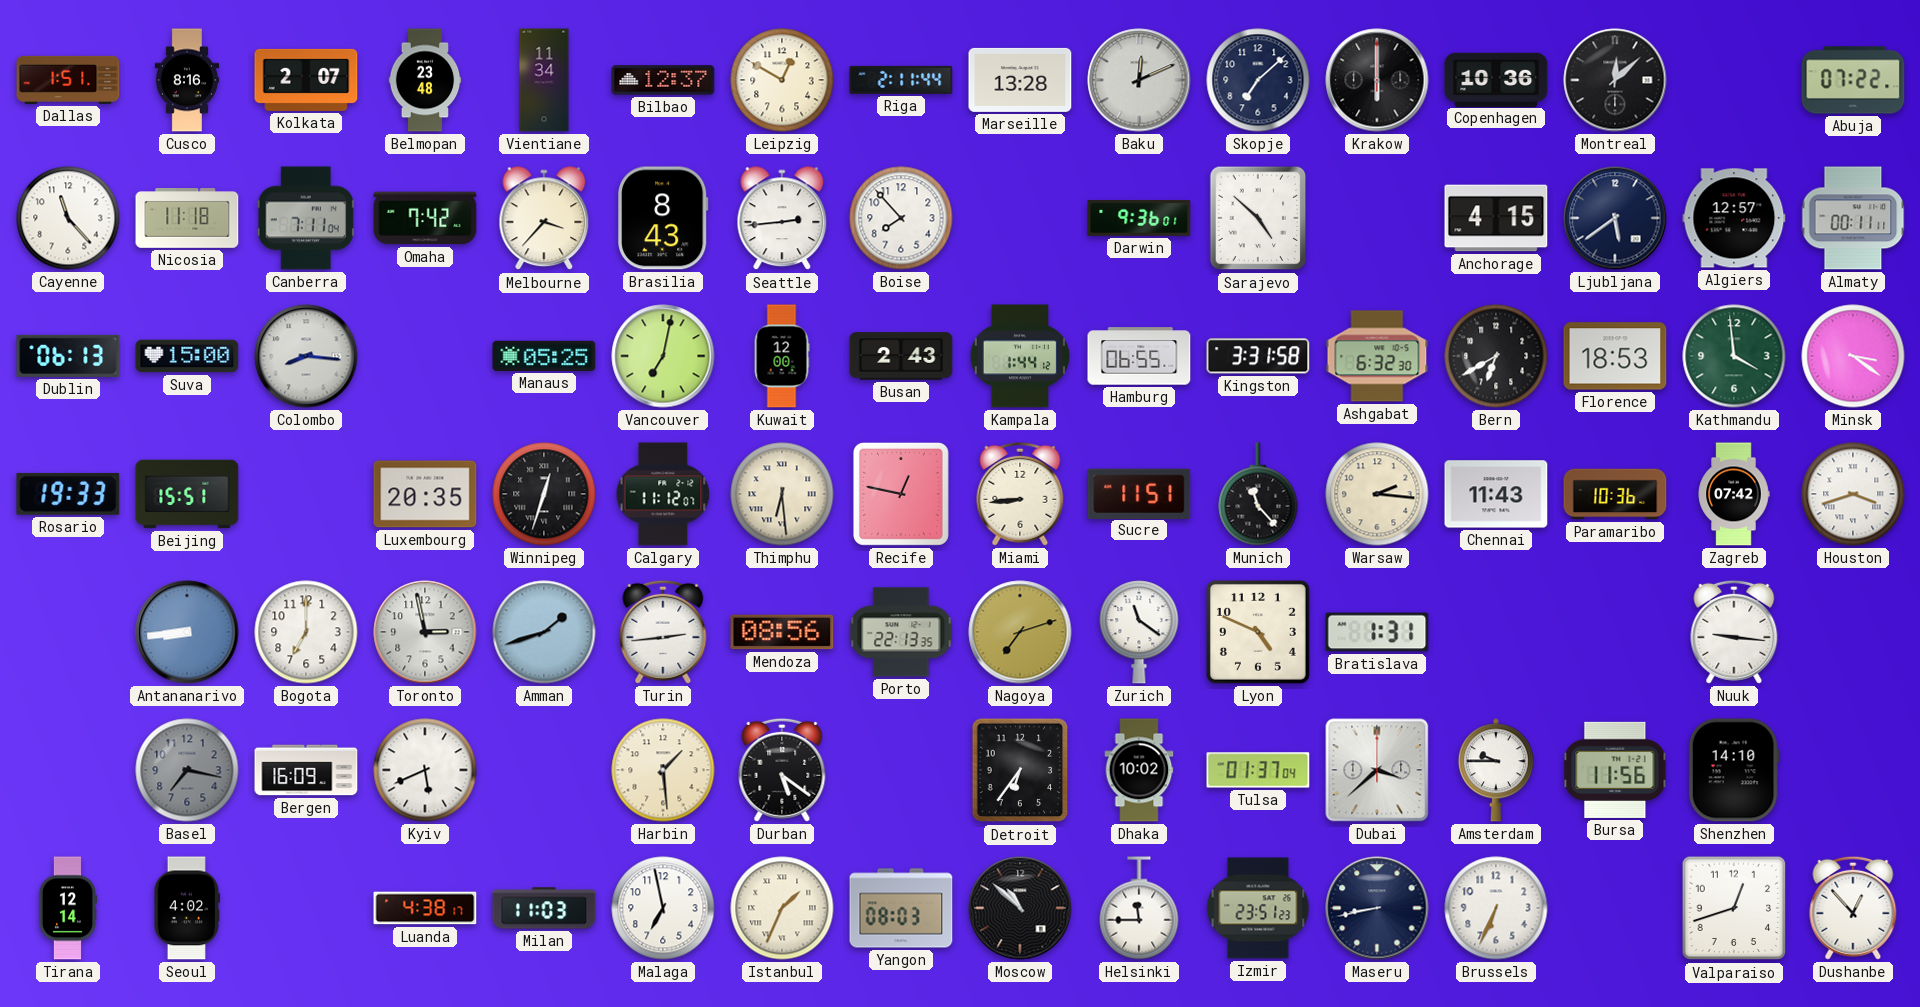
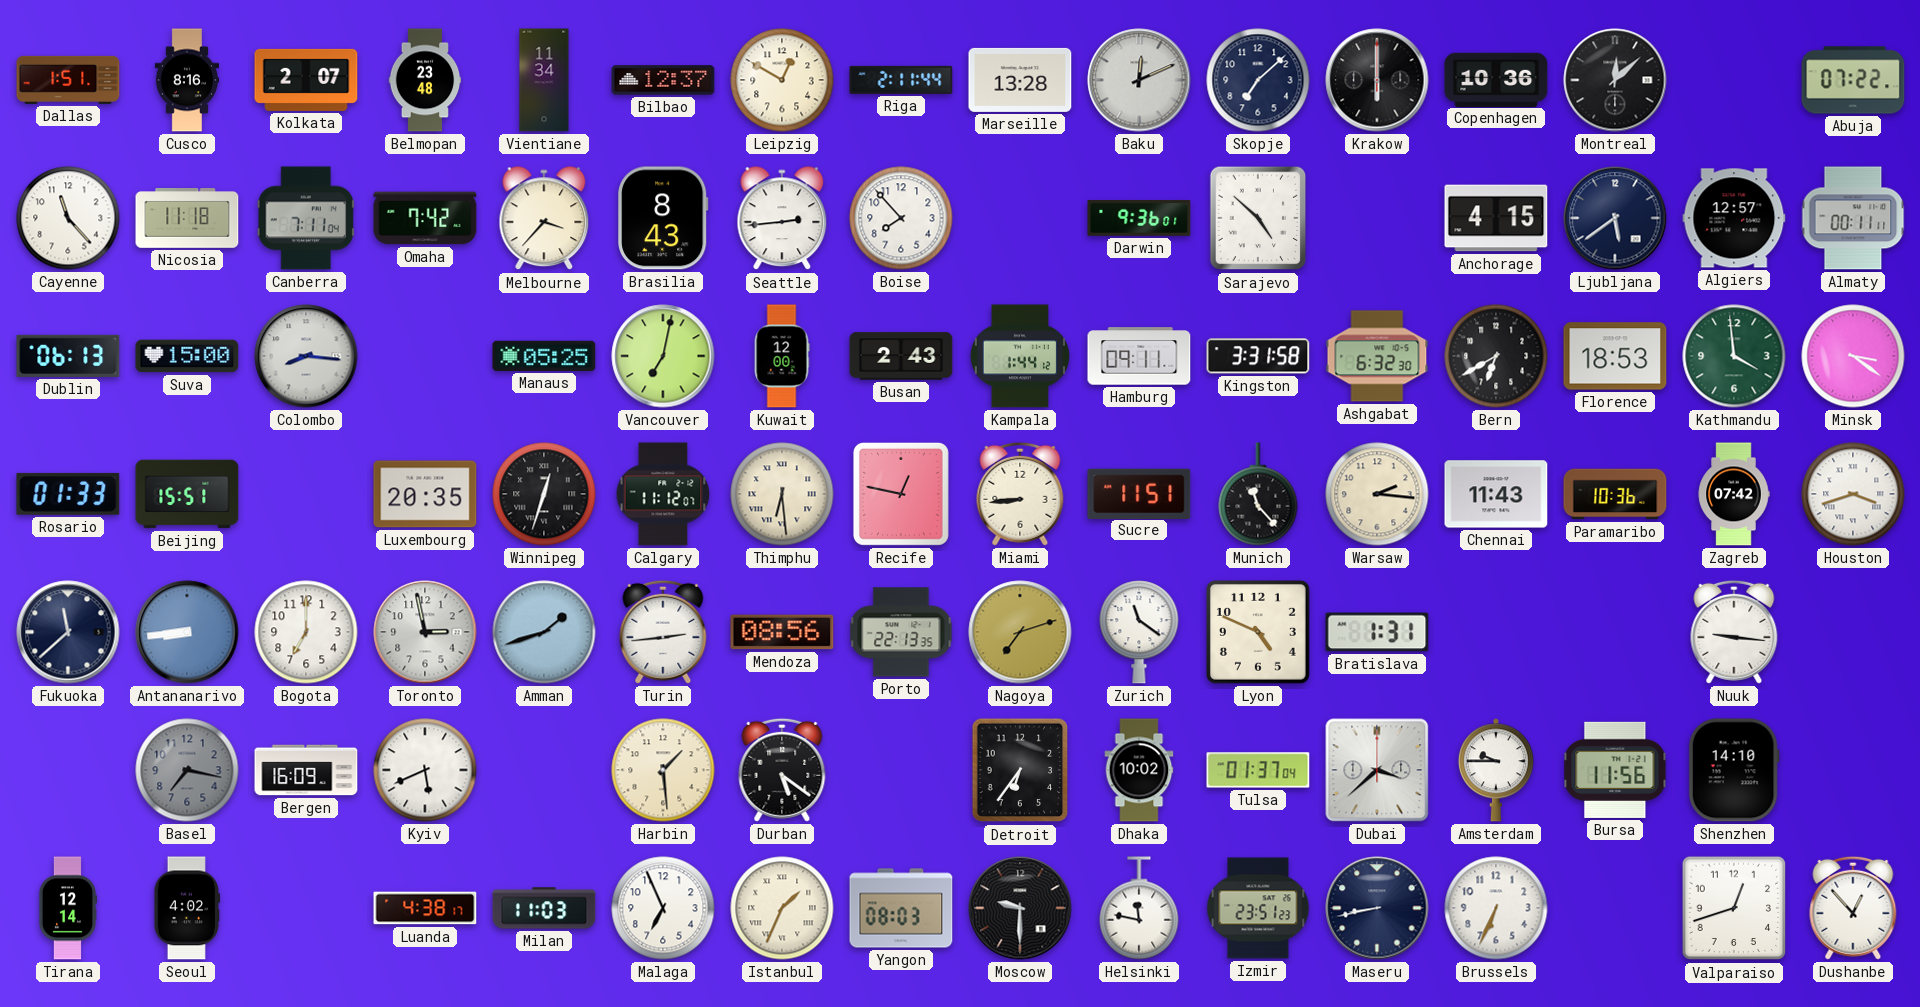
Hamburg: 06:55 -> 09:11 (1139, 356)
Rosario: 19:33 -> 01:33 (68, 494)
Fukuoka: none -> 11:38 (68, 632)
Malaga: 6:58 -> 6:56 (663, 908)
Moscow: 10:52 -> 9:30 (1020, 908)
Helsinki: 11:45 -> 11:47 (1139, 908)
